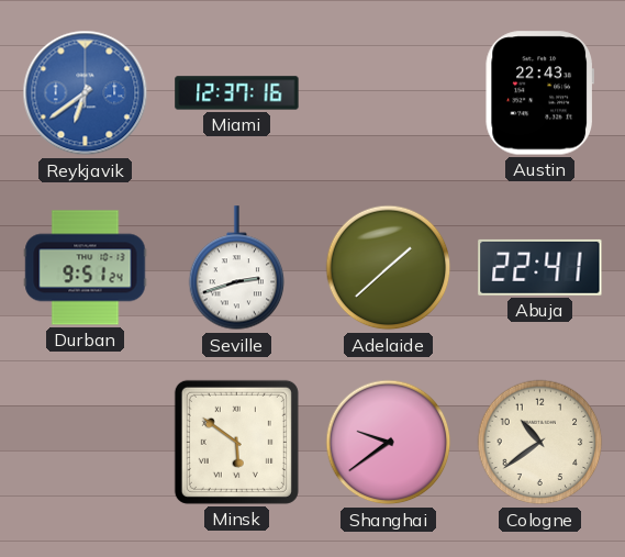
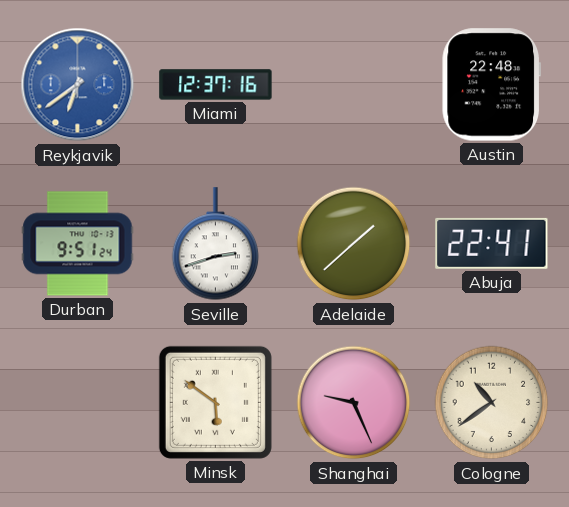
Austin: 22:43 -> 22:48 (491, 85)
Shanghai: 9:39 -> 9:26 (354, 403)
